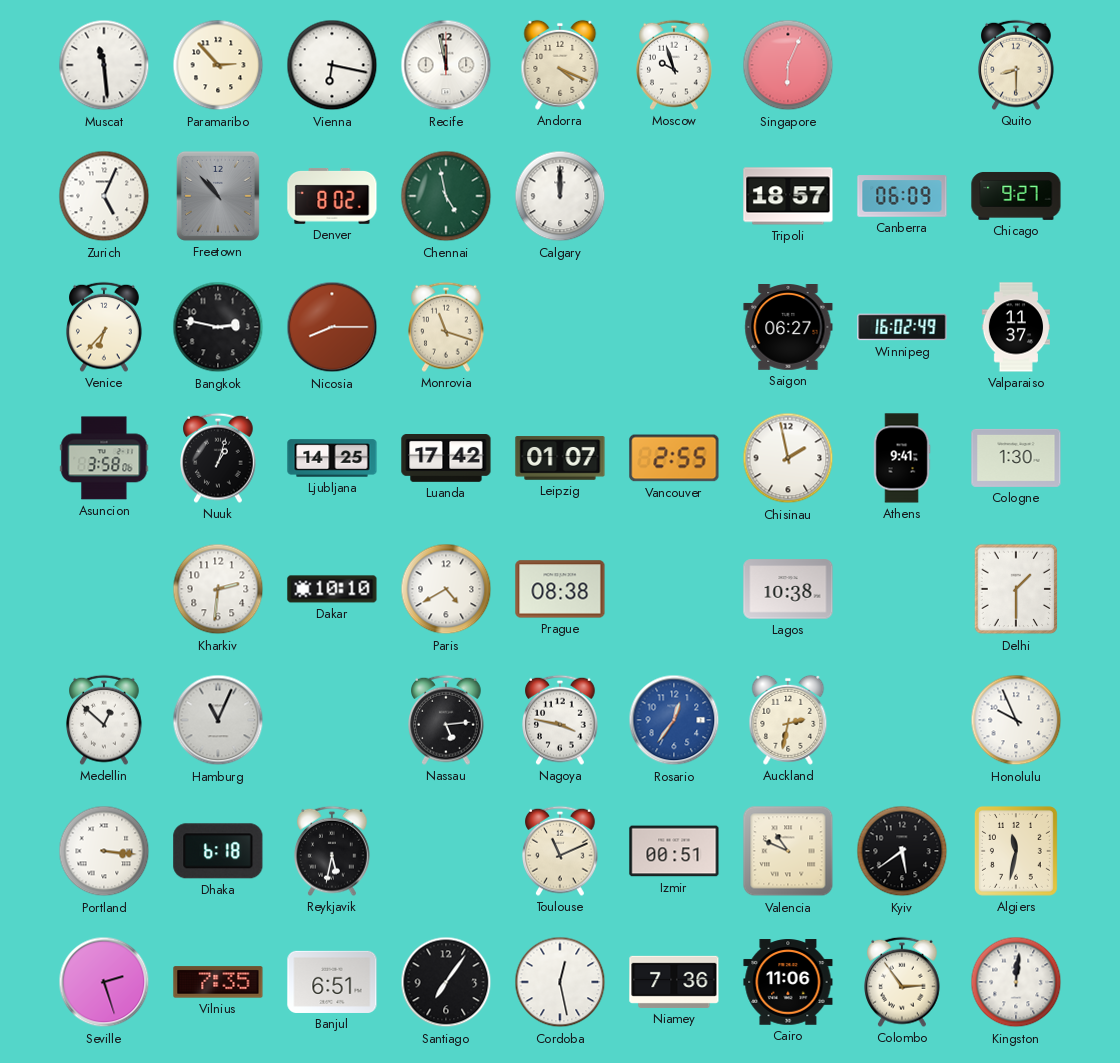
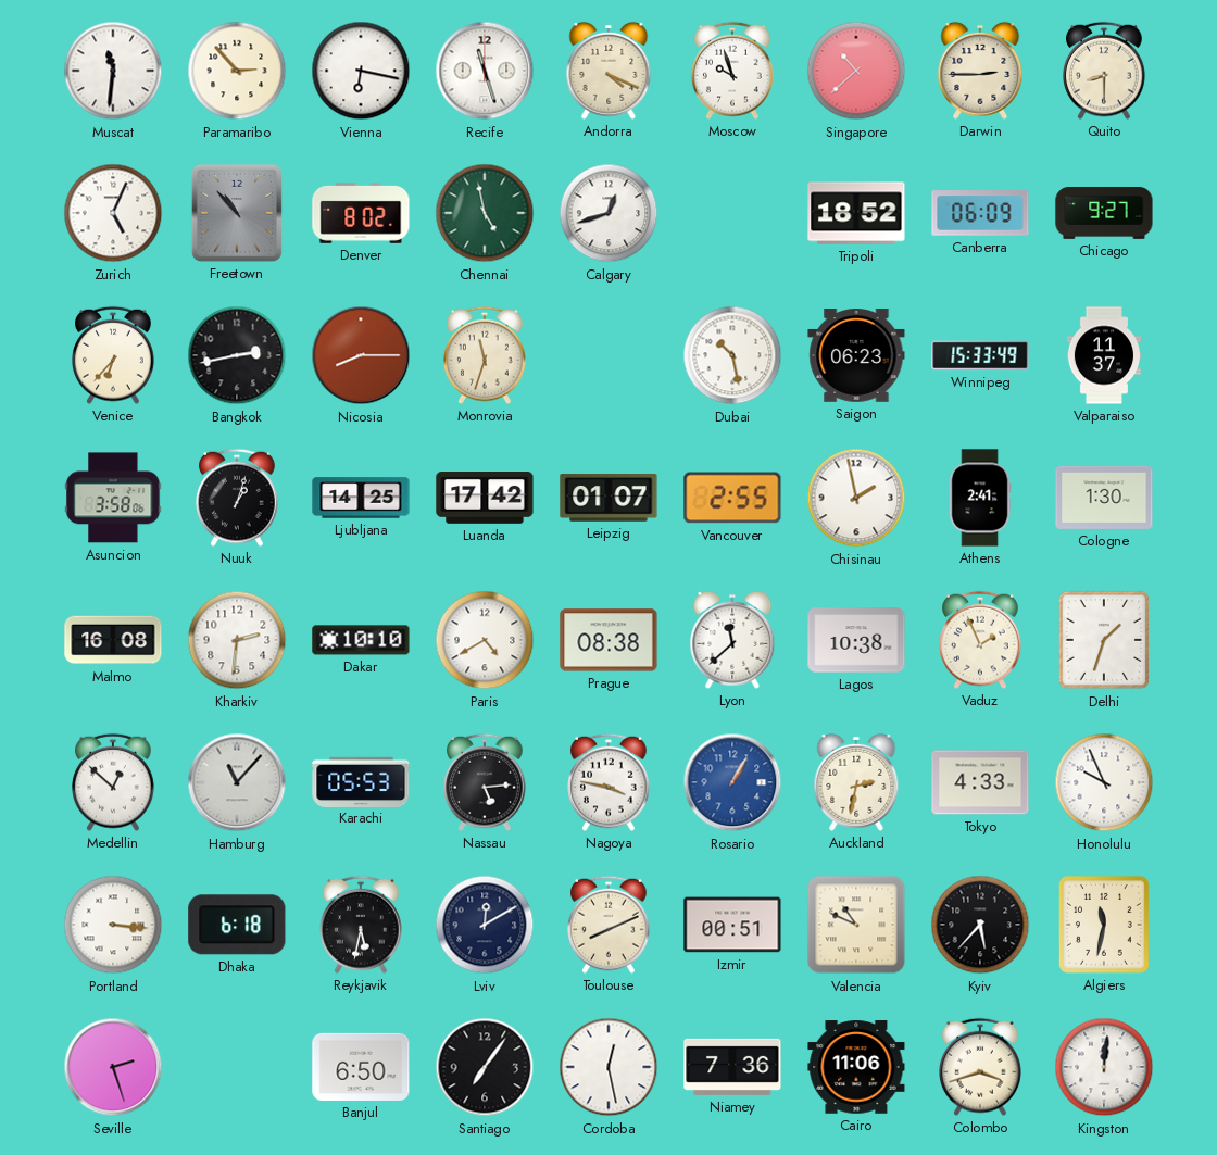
Muscat: 11:29 -> 11:31 (113, 71)
Recife: 11:58 -> 11:27 (485, 71)
Singapore: 6:04 -> 10:38 (856, 71)
Darwin: none -> 2:45 (980, 71)
Calgary: 12:00 -> 12:42 (608, 213)
Tripoli: 18:57 -> 18:52 (856, 213)
Bangkok: 2:47 -> 2:43 (237, 355)
Monrovia: 11:18 -> 11:33 (486, 355)
Dubai: none -> 10:28 (732, 355)
Saigon: 06:27 -> 06:23 (856, 356)
Winnipeg: 16:02 -> 15:33 (980, 355)
Athens: 9:41 -> 2:41 (980, 498)
Malmo: none -> 16:08 (113, 640)
Lyon: none -> 11:38 (732, 640)
Vaduz: none -> 1:56 (981, 640)
Delhi: 1:30 -> 1:33 (1104, 640)
Hamburg: 11:04 -> 11:07 (237, 782)
Karachi: none -> 05:53 (361, 781)
Rosario: 12:36 -> 1:05 (732, 782)
Tokyo: none -> 4:33 (980, 782)
Lviv: none -> 12:10 (485, 925)
Toulouse: 11:11 -> 8:11 (610, 925)
Kyiv: 5:39 -> 5:37 (980, 925)
Vilnius: 7:35 -> none (218, 982)
Banjul: 6:51 -> 6:50 (361, 1067)
Colombo: 2:54 -> 3:42 (981, 1067)
